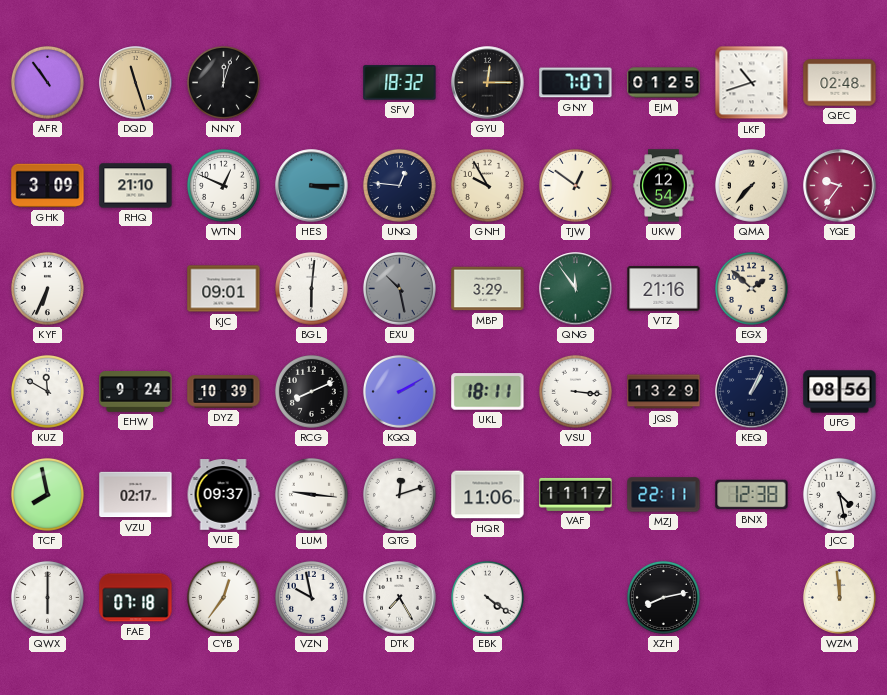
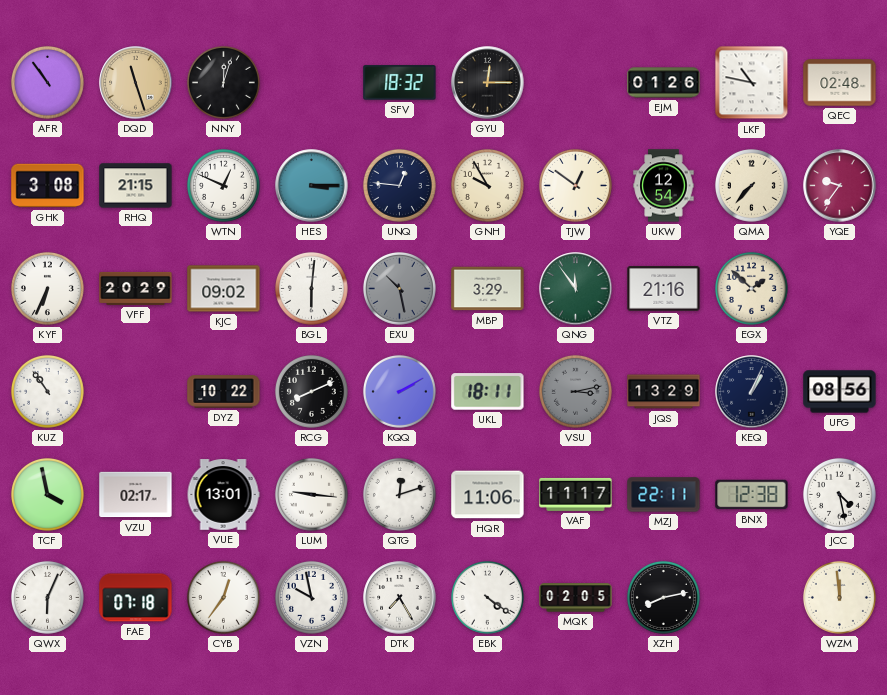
GNY: 7:07 -> none (576, 83)
EJM: 01:25 -> 01:26 (664, 83)
LKF: 10:42 -> 10:47 (752, 83)
GHK: 3:09 -> 3:08 (48, 186)
RHQ: 21:10 -> 21:15 (136, 186)
VFF: none -> 20:29 (136, 288)
KJC: 09:01 -> 09:02 (224, 289)
KUZ: 11:50 -> 10:54 (47, 391)
EHW: 9:24 -> none (136, 392)
DYZ: 10:39 -> 10:22 (224, 392)
VSU: 3:16 -> 3:13 (575, 391)
VSU dial: white -> grey (575, 391)
TCF: 7:58 -> 3:58 (47, 494)
VUE: 09:37 -> 13:01 (223, 495)
QWX: 6:00 -> 6:04 (47, 597)
MQK: none -> 02:05 (576, 598)
